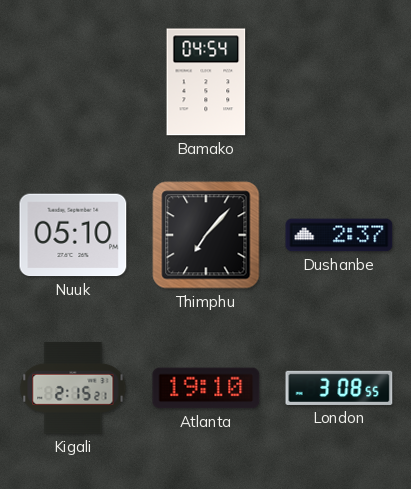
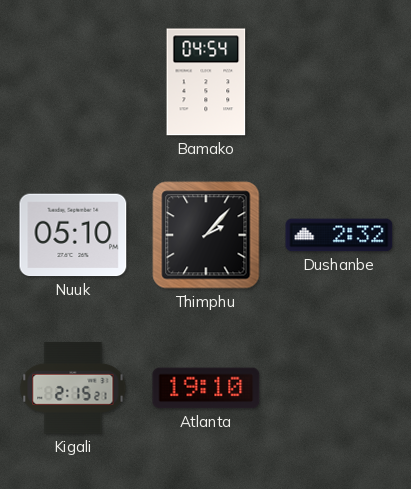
Thimphu: 7:07 -> 2:07 (206, 235)
Dushanbe: 2:37 -> 2:32 (339, 235)
London: 3:08 -> none (339, 388)
